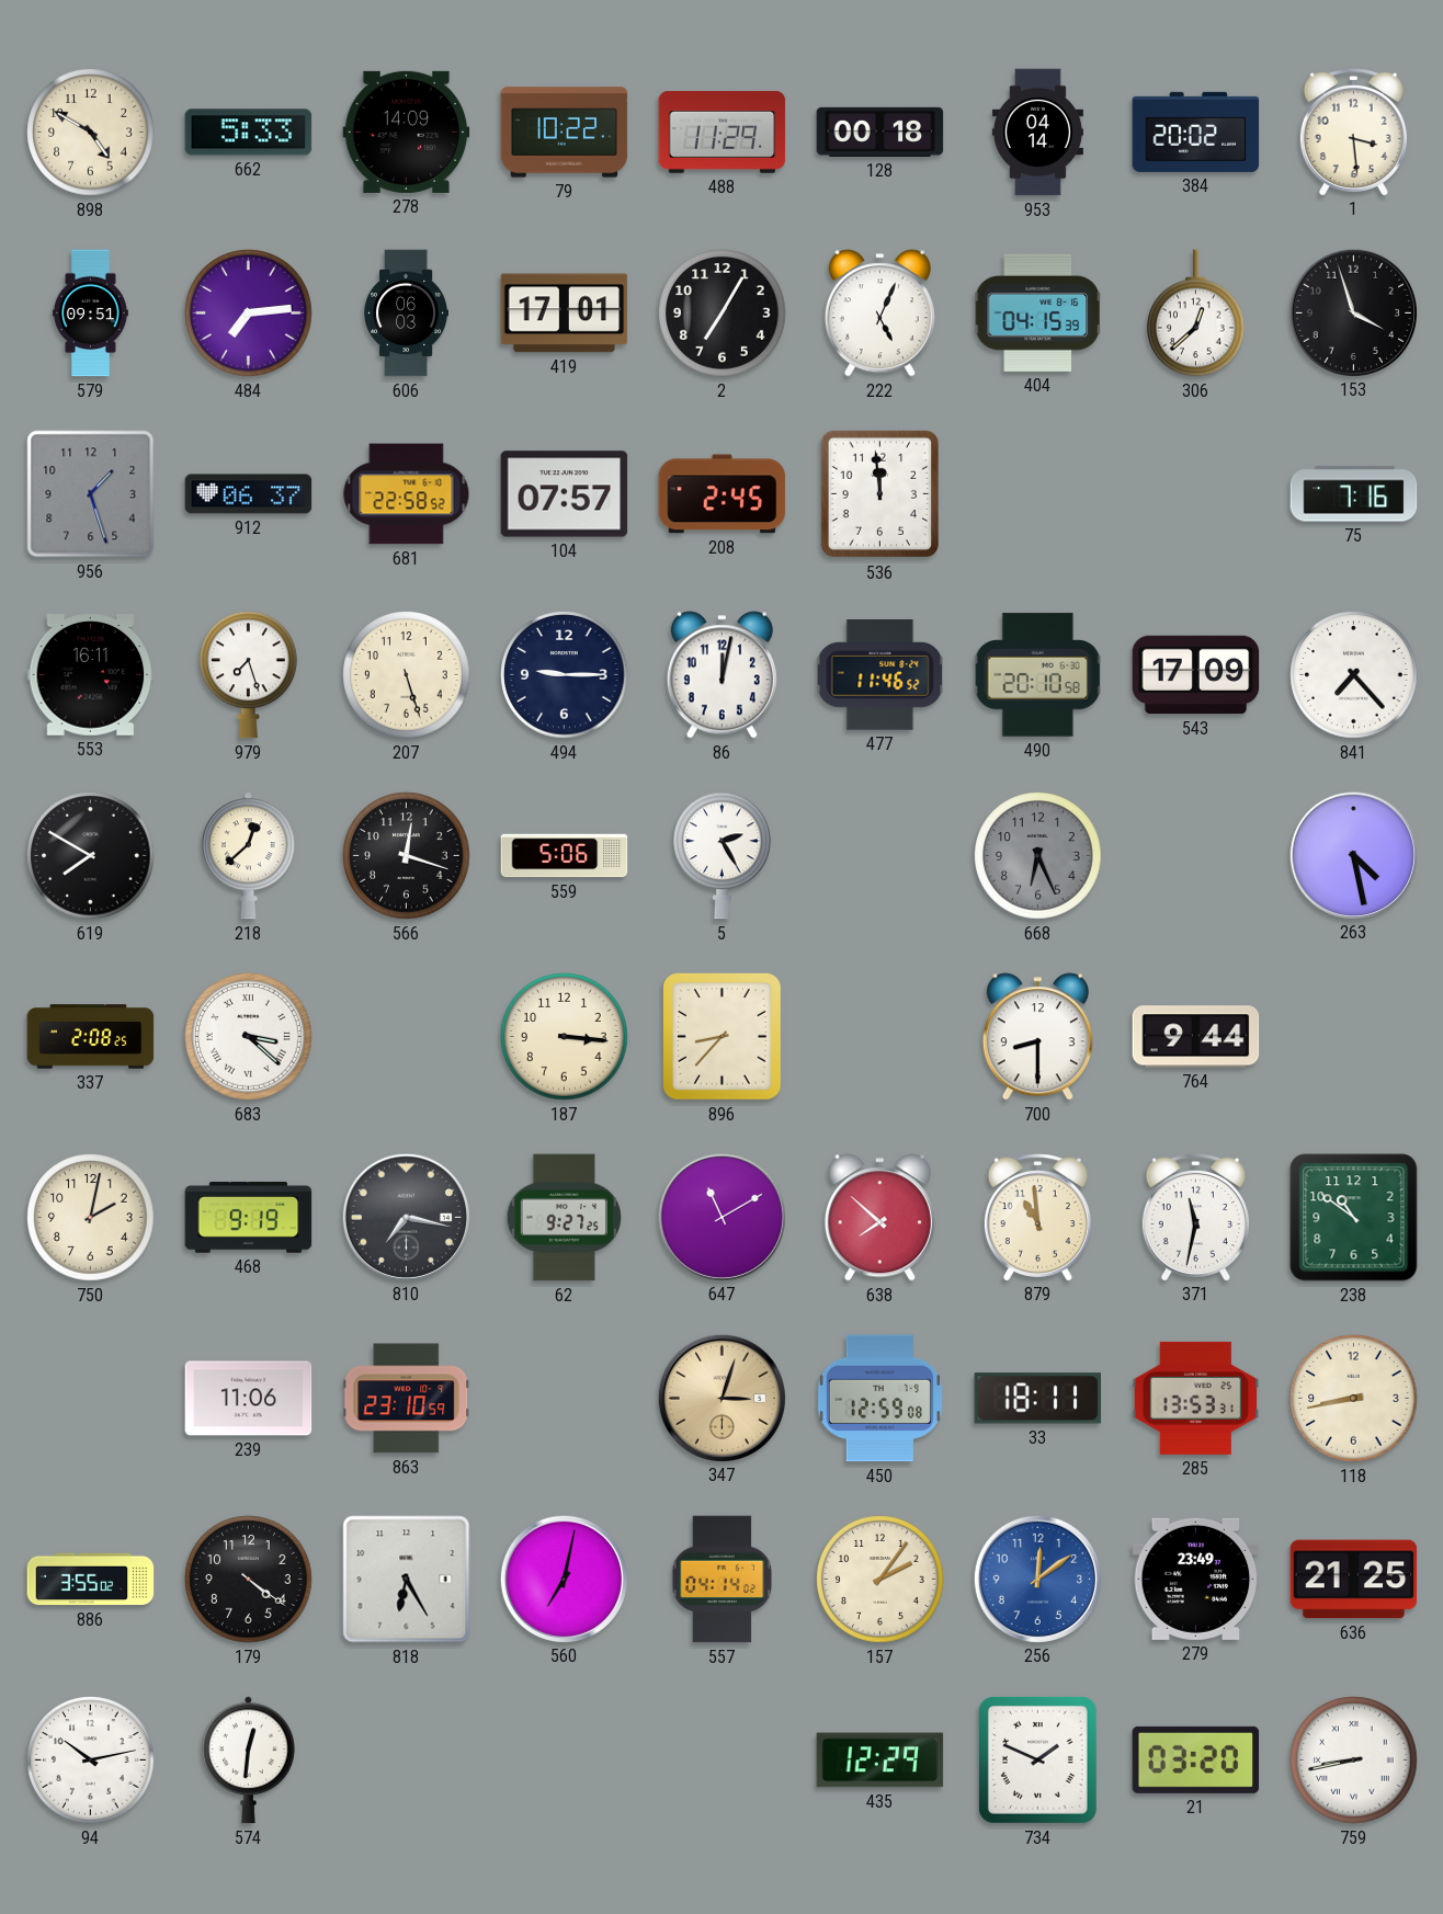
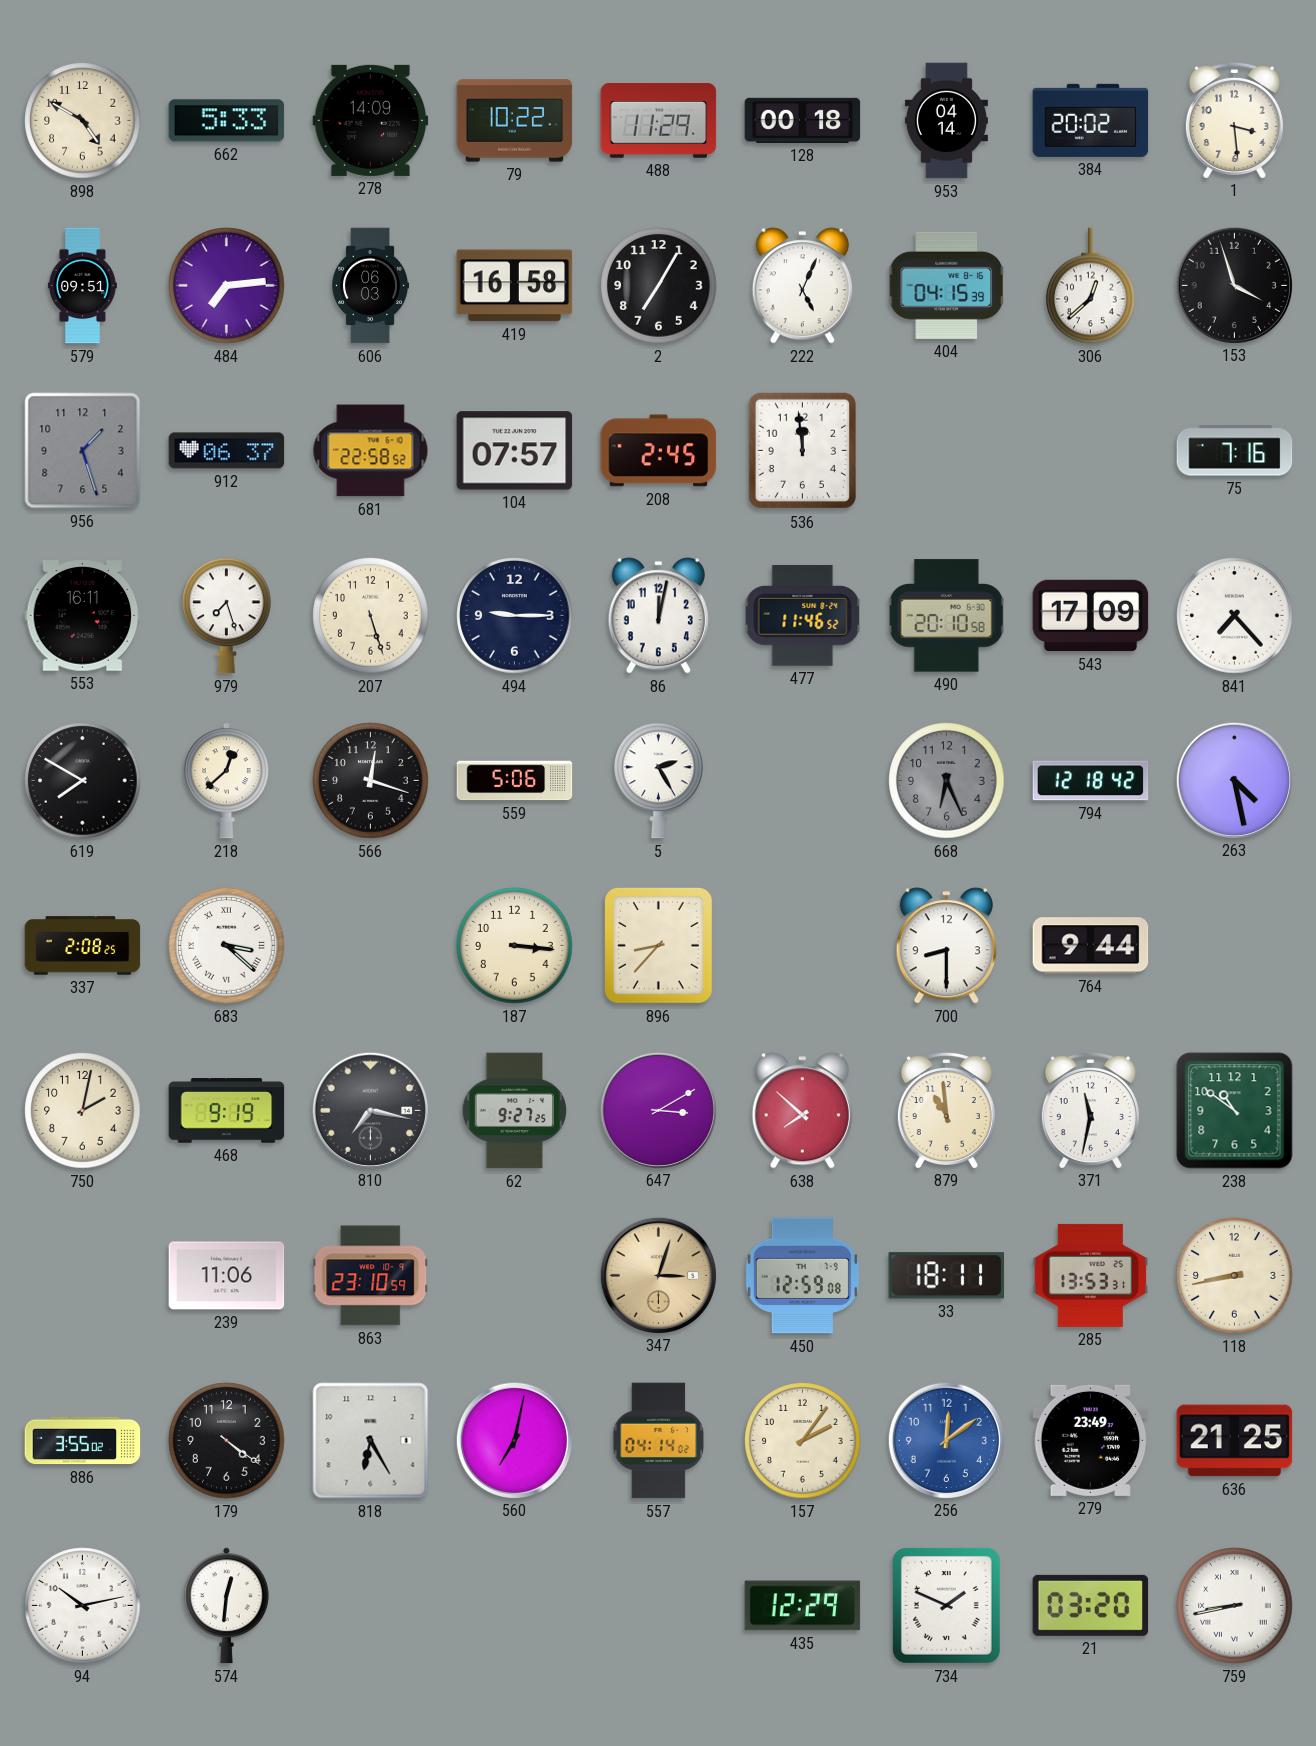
419: 17:01 -> 16:58 (515, 286)
794: none -> 12:18 (1091, 781)
647: 11:10 -> 3:10 (658, 1110)
